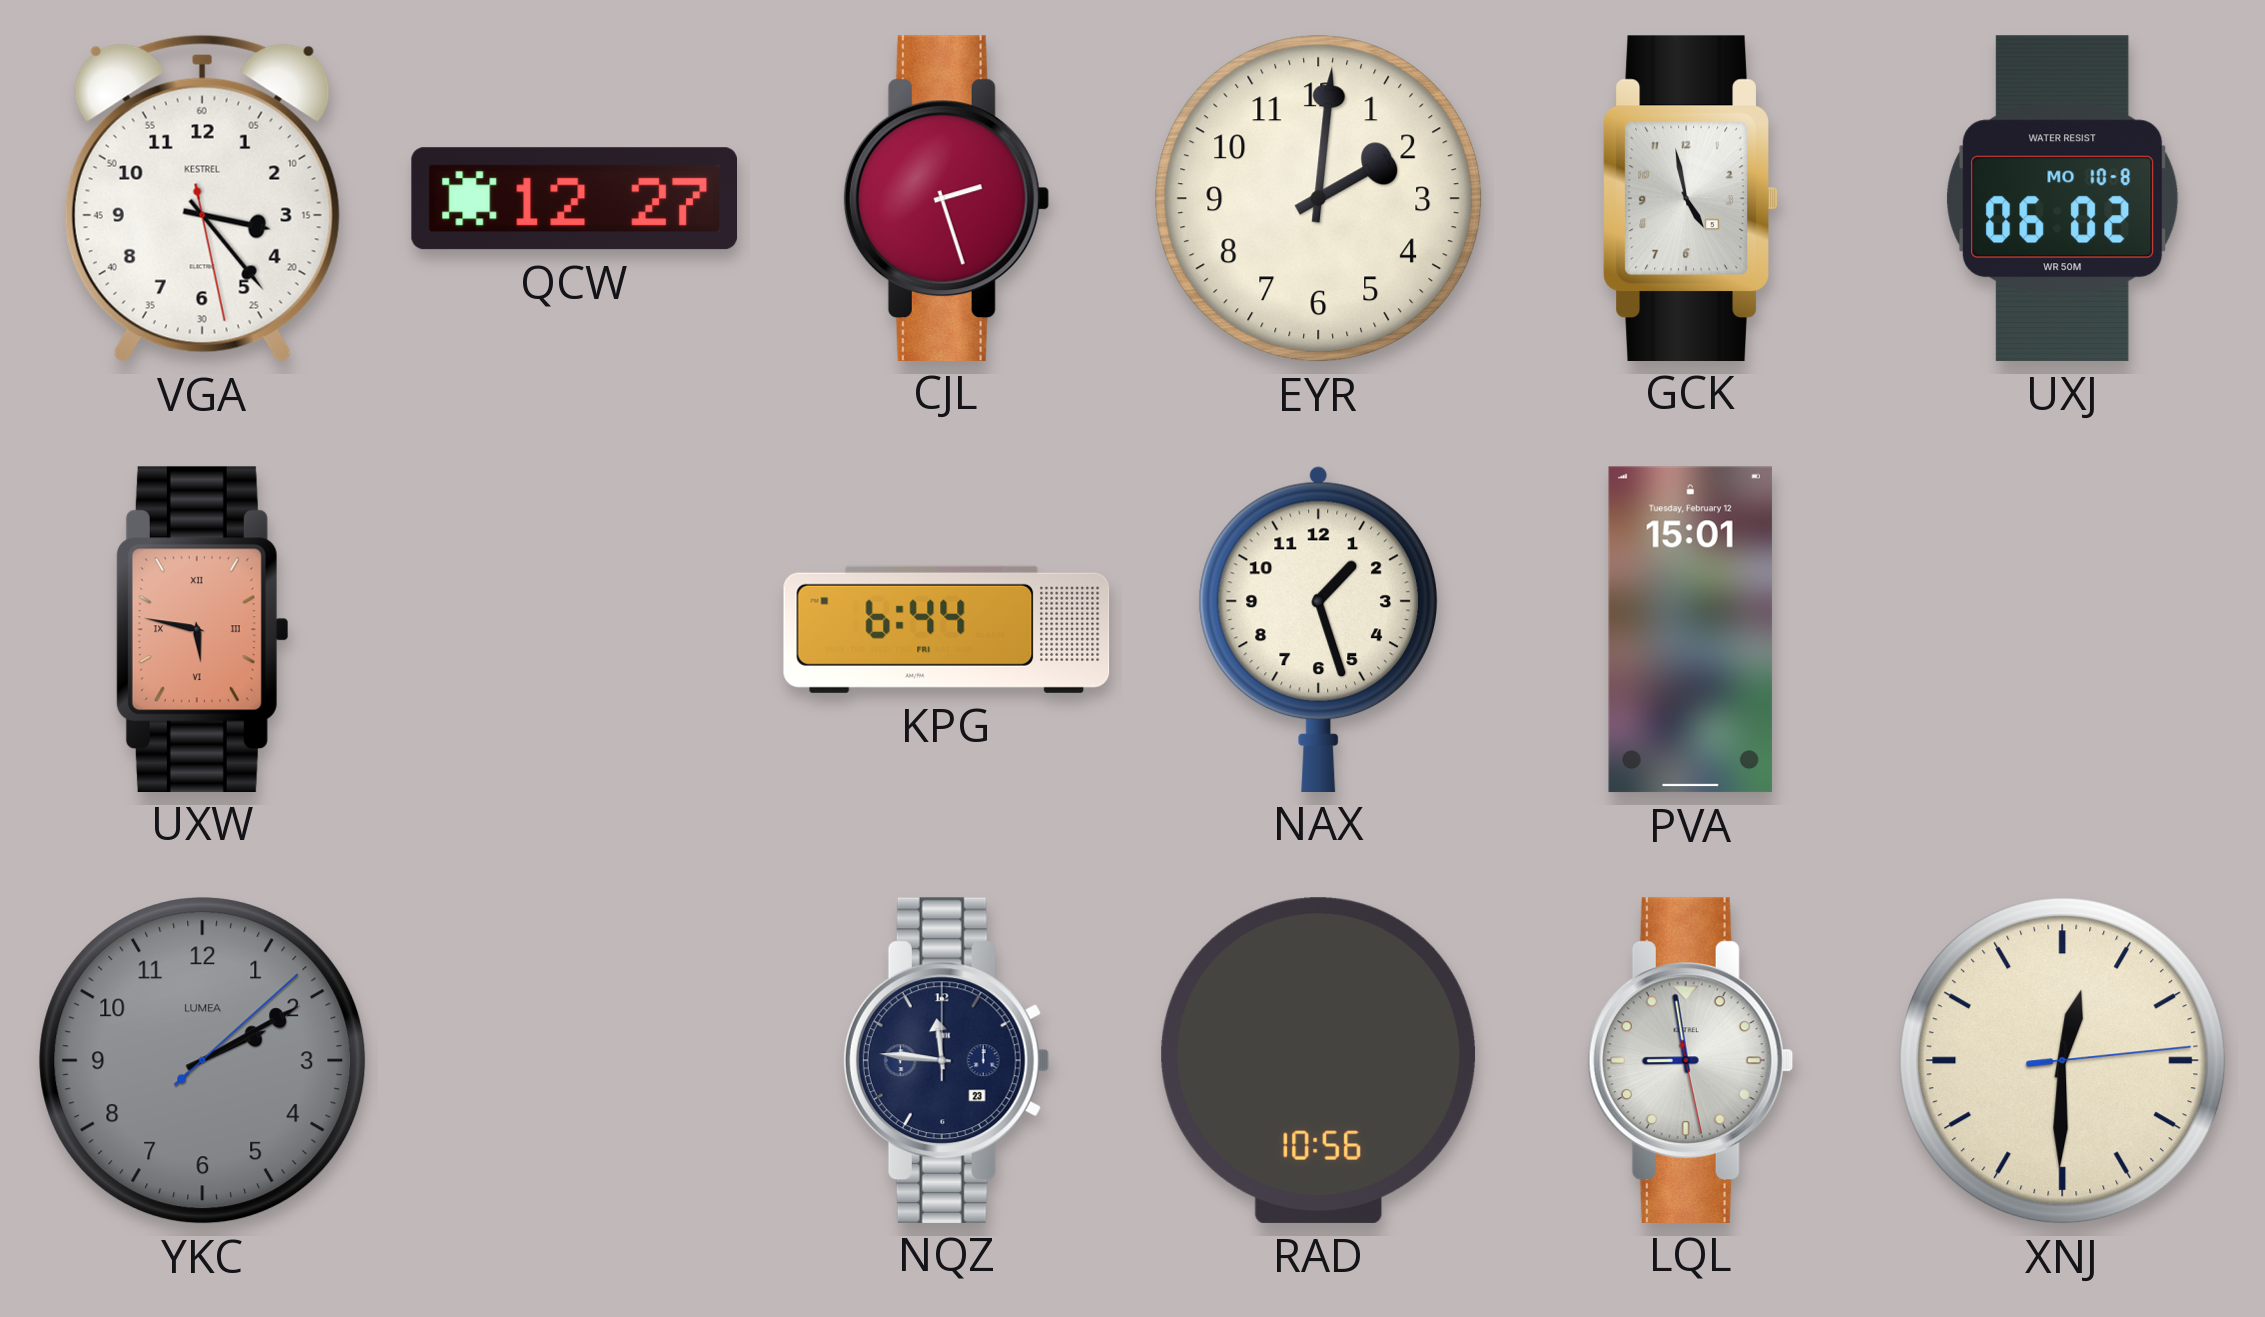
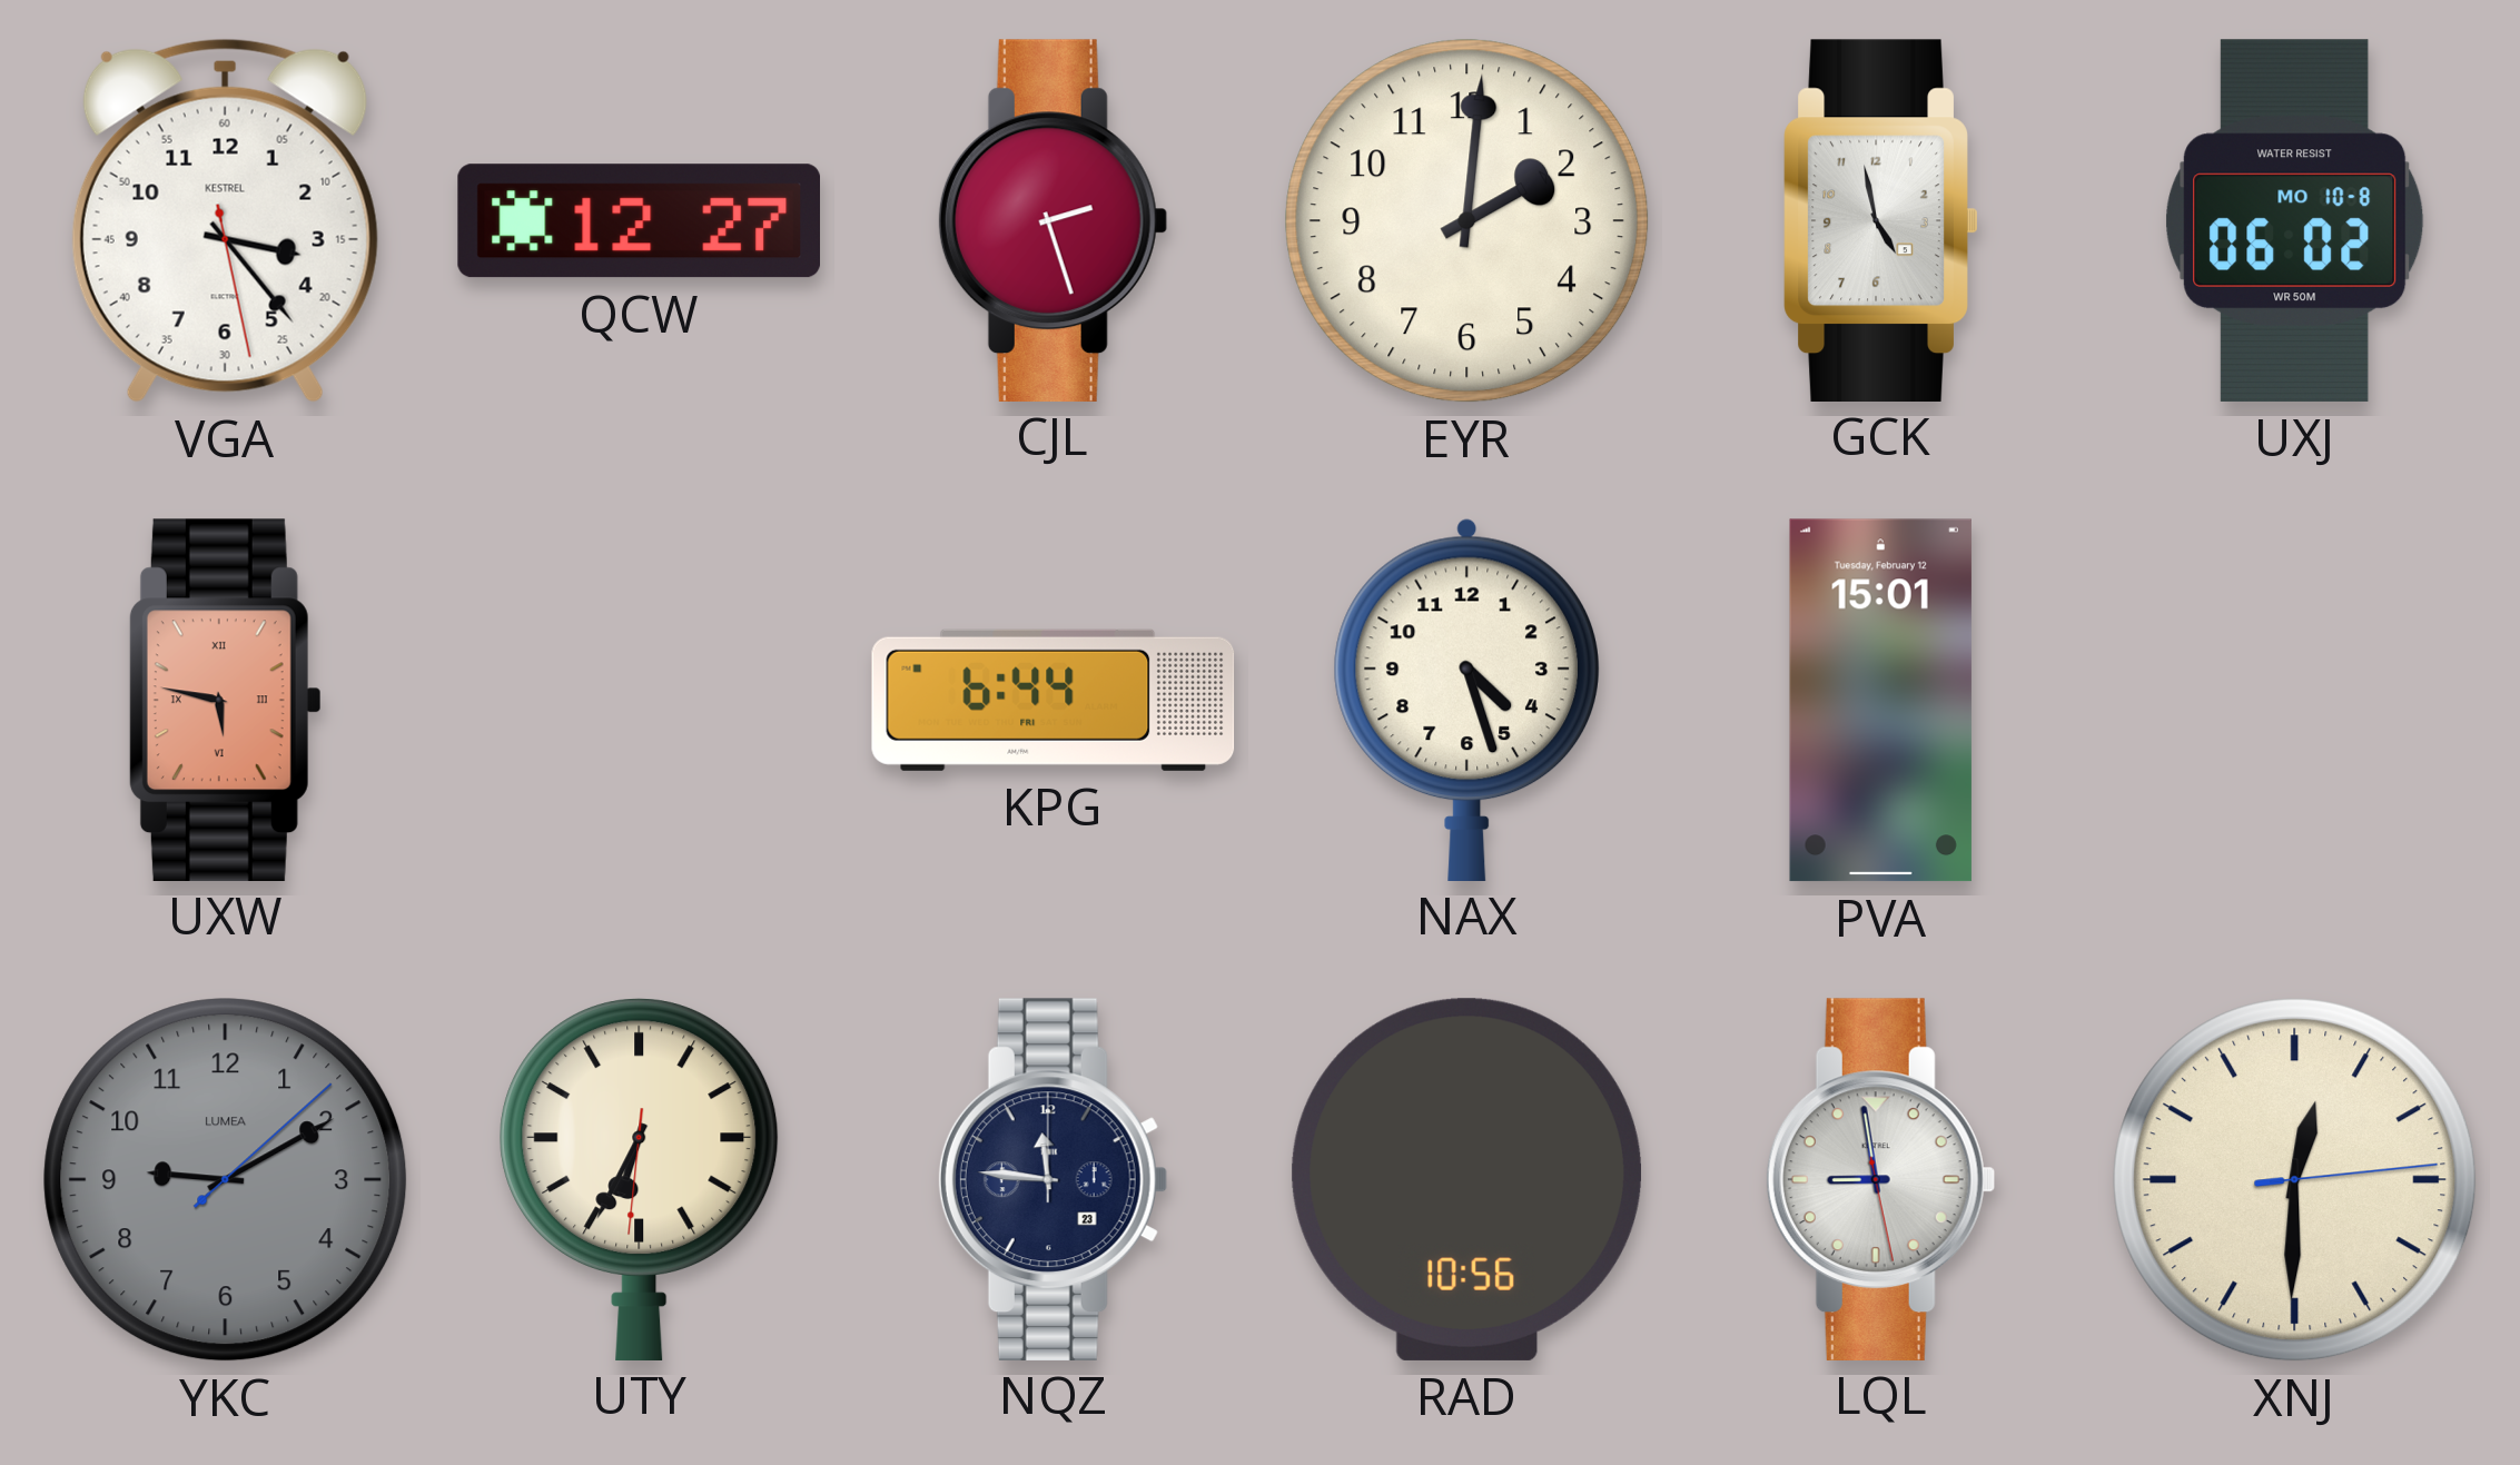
NAX: 1:27 -> 4:27 (1466, 699)
YKC: 2:10 -> 9:10 (226, 1180)
UTY: none -> 6:34 (640, 1179)
